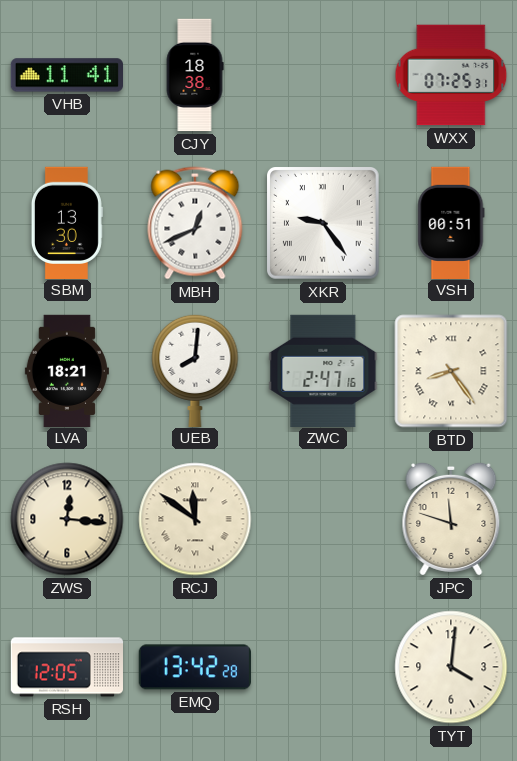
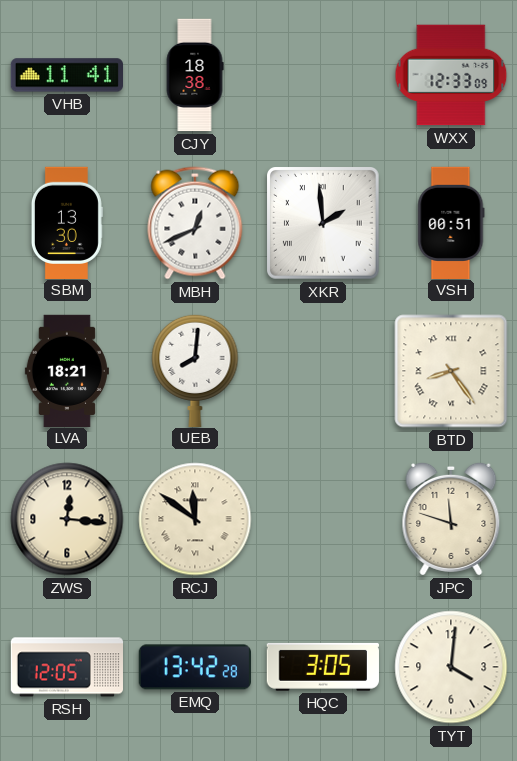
WXX: 07:25 -> 12:33 (451, 75)
XKR: 9:24 -> 1:59 (324, 224)
ZWC: 2:47 -> none (323, 370)
HQC: none -> 3:05 (323, 667)
